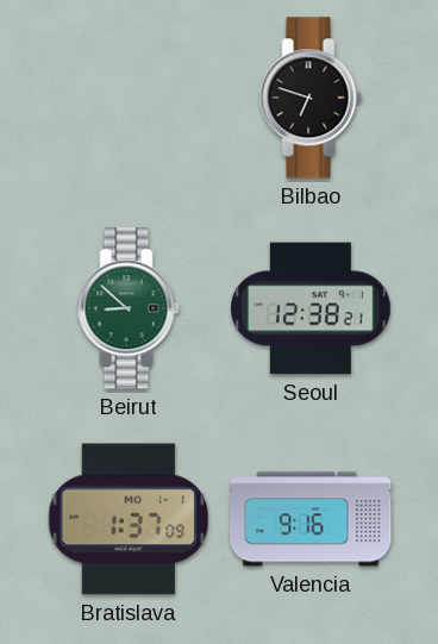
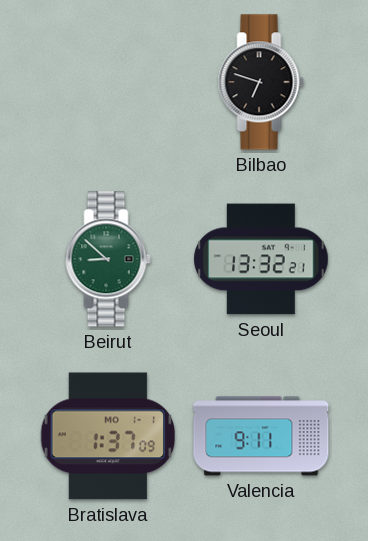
Seoul: 12:38 -> 13:32 (261, 259)
Valencia: 9:16 -> 9:11 (261, 436)
